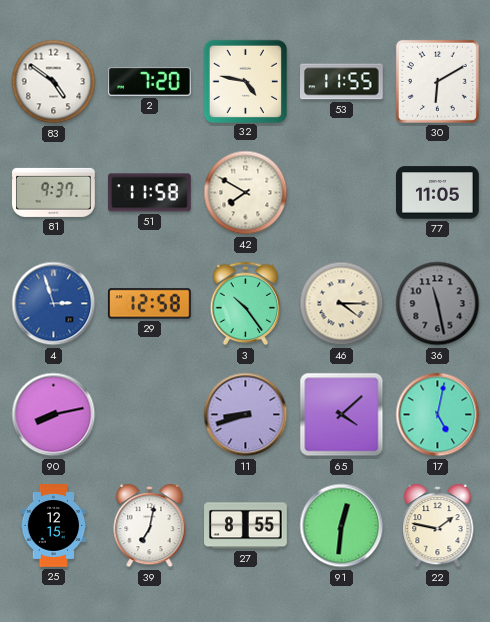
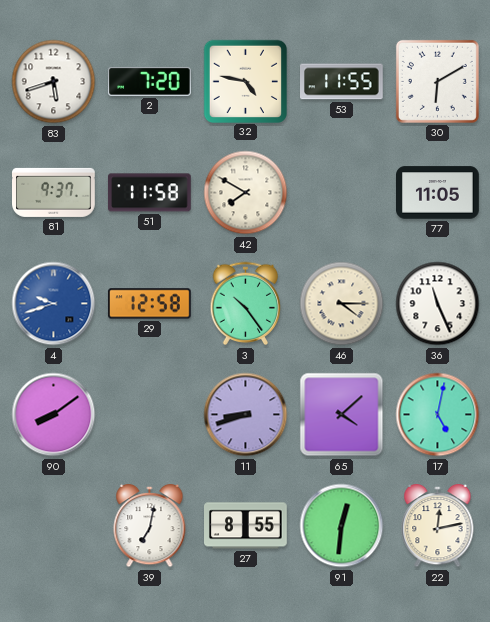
83: 4:51 -> 5:42 (54, 82)
4: 2:57 -> 9:42 (54, 304)
36: 11:28 -> 11:26 (438, 304)
36 dial: grey -> white (438, 304)
90: 8:13 -> 8:09 (54, 415)
25: 12:15 -> none (54, 526)
22: 1:47 -> 12:13 (438, 526)
